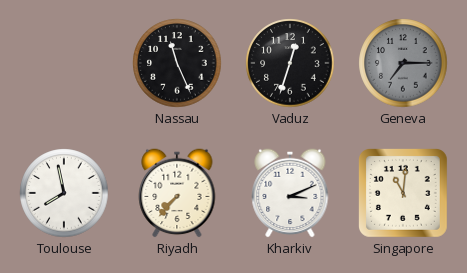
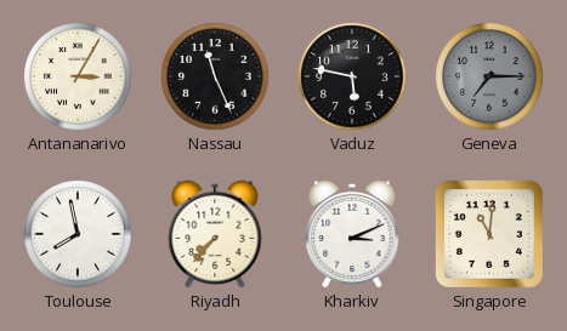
Antananarivo: none -> 3:05 (78, 76)
Vaduz: 12:33 -> 5:47 (352, 76)
